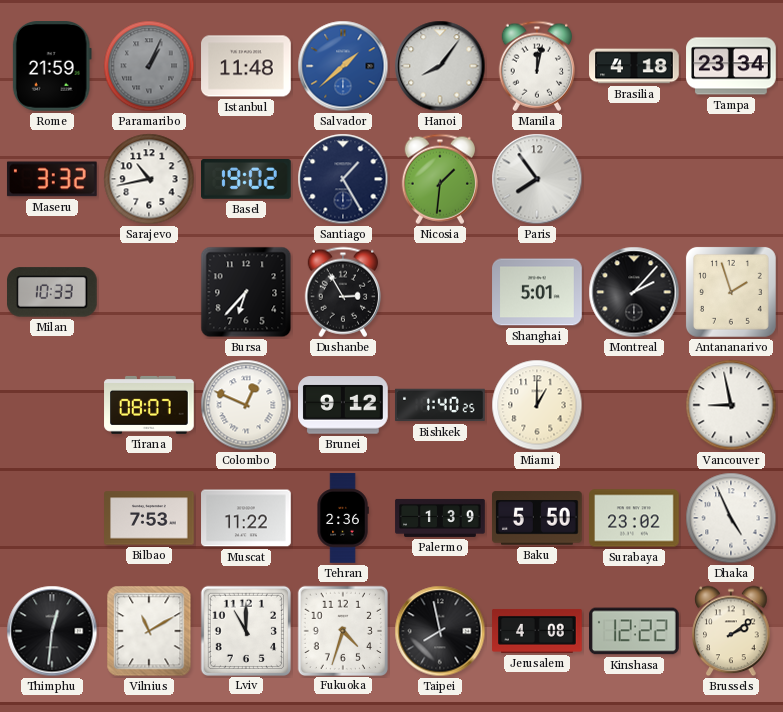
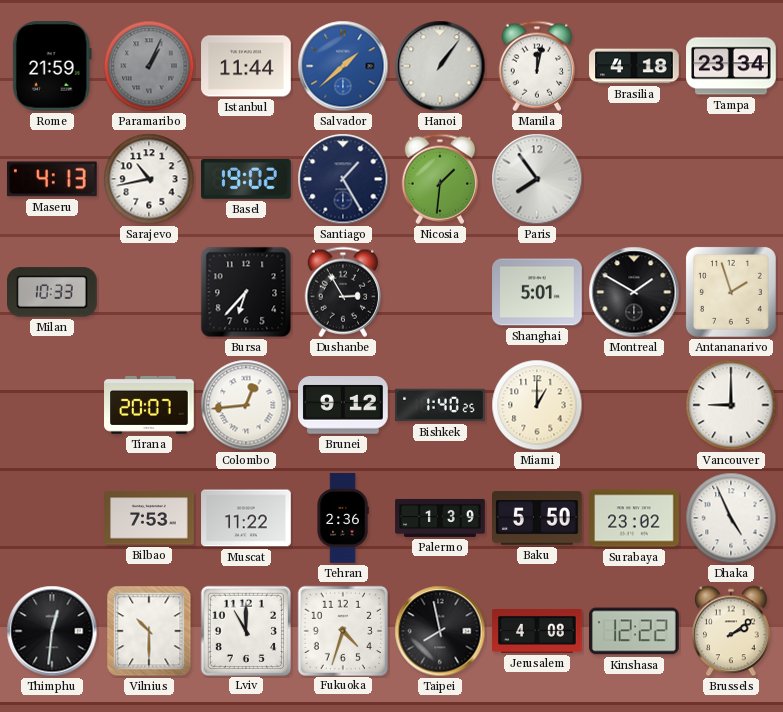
Istanbul: 11:48 -> 11:44 (246, 66)
Hanoi: 8:06 -> 1:06 (440, 66)
Maseru: 3:32 -> 4:13 (52, 179)
Montreal: 2:07 -> 1:50 (634, 292)
Tirana: 08:07 -> 20:07 (149, 405)
Colombo: 12:49 -> 12:44 (246, 405)
Vancouver: 8:58 -> 9:00 (731, 405)
Vilnius: 11:10 -> 10:30 (149, 631)
